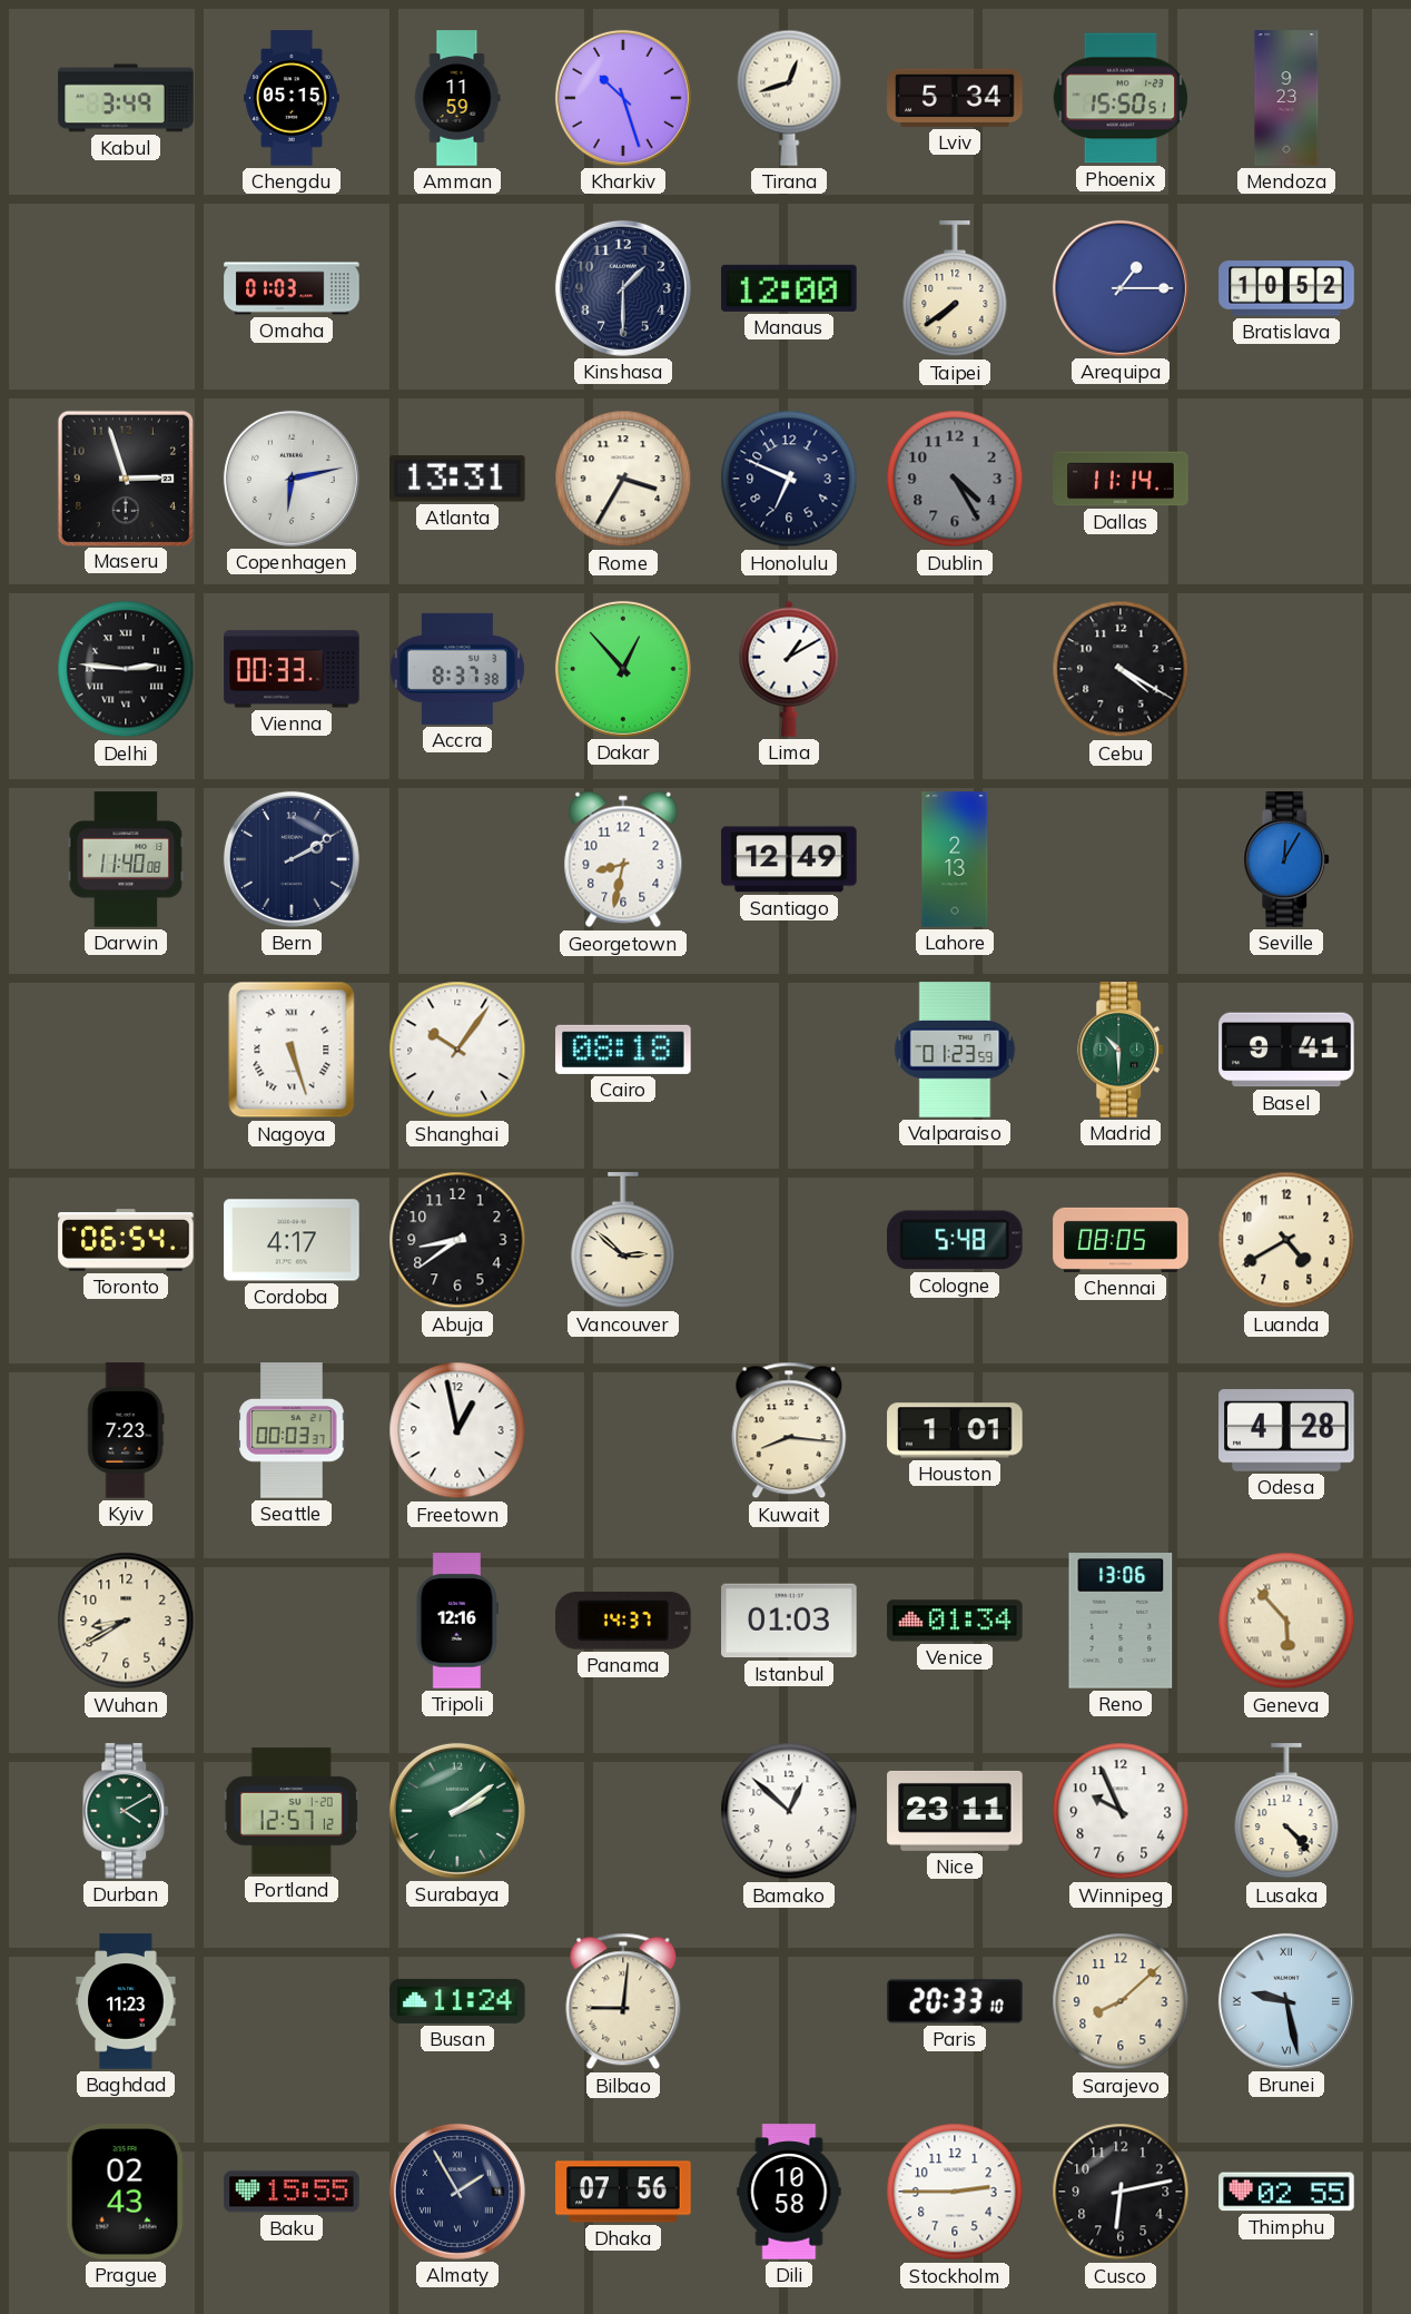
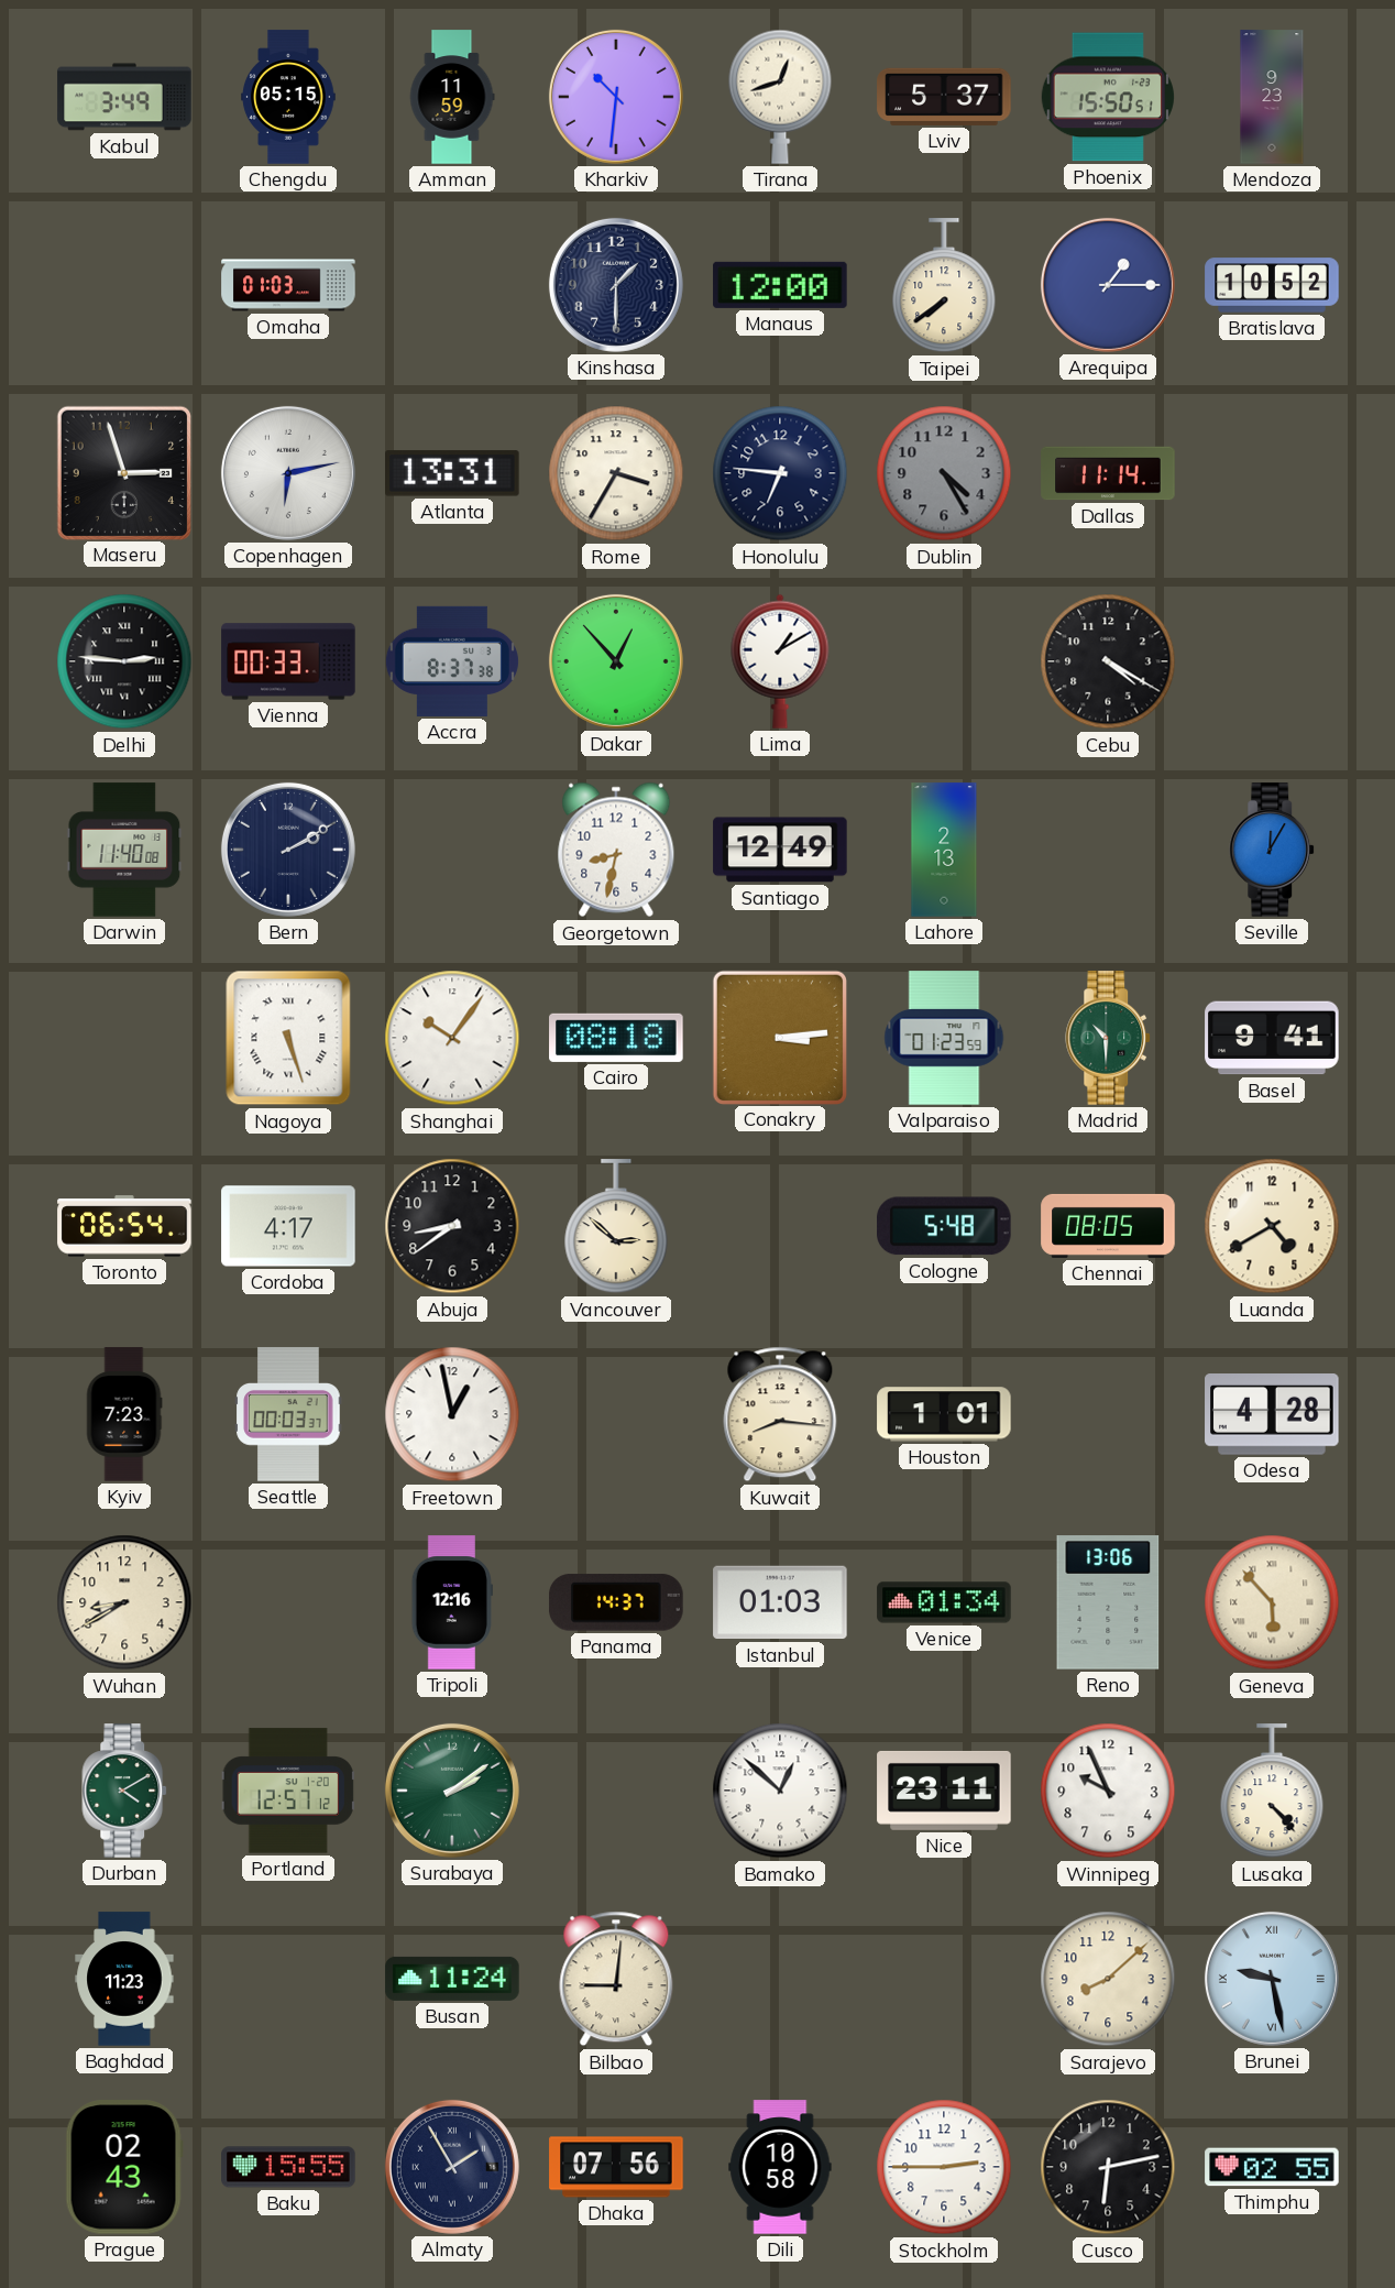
Kharkiv: 10:27 -> 10:31 (616, 97)
Lviv: 5:34 -> 5:37 (944, 97)
Honolulu: 6:49 -> 6:46 (780, 473)
Conakry: none -> 3:14 (779, 1037)
Paris: 20:33 -> none (955, 2001)
